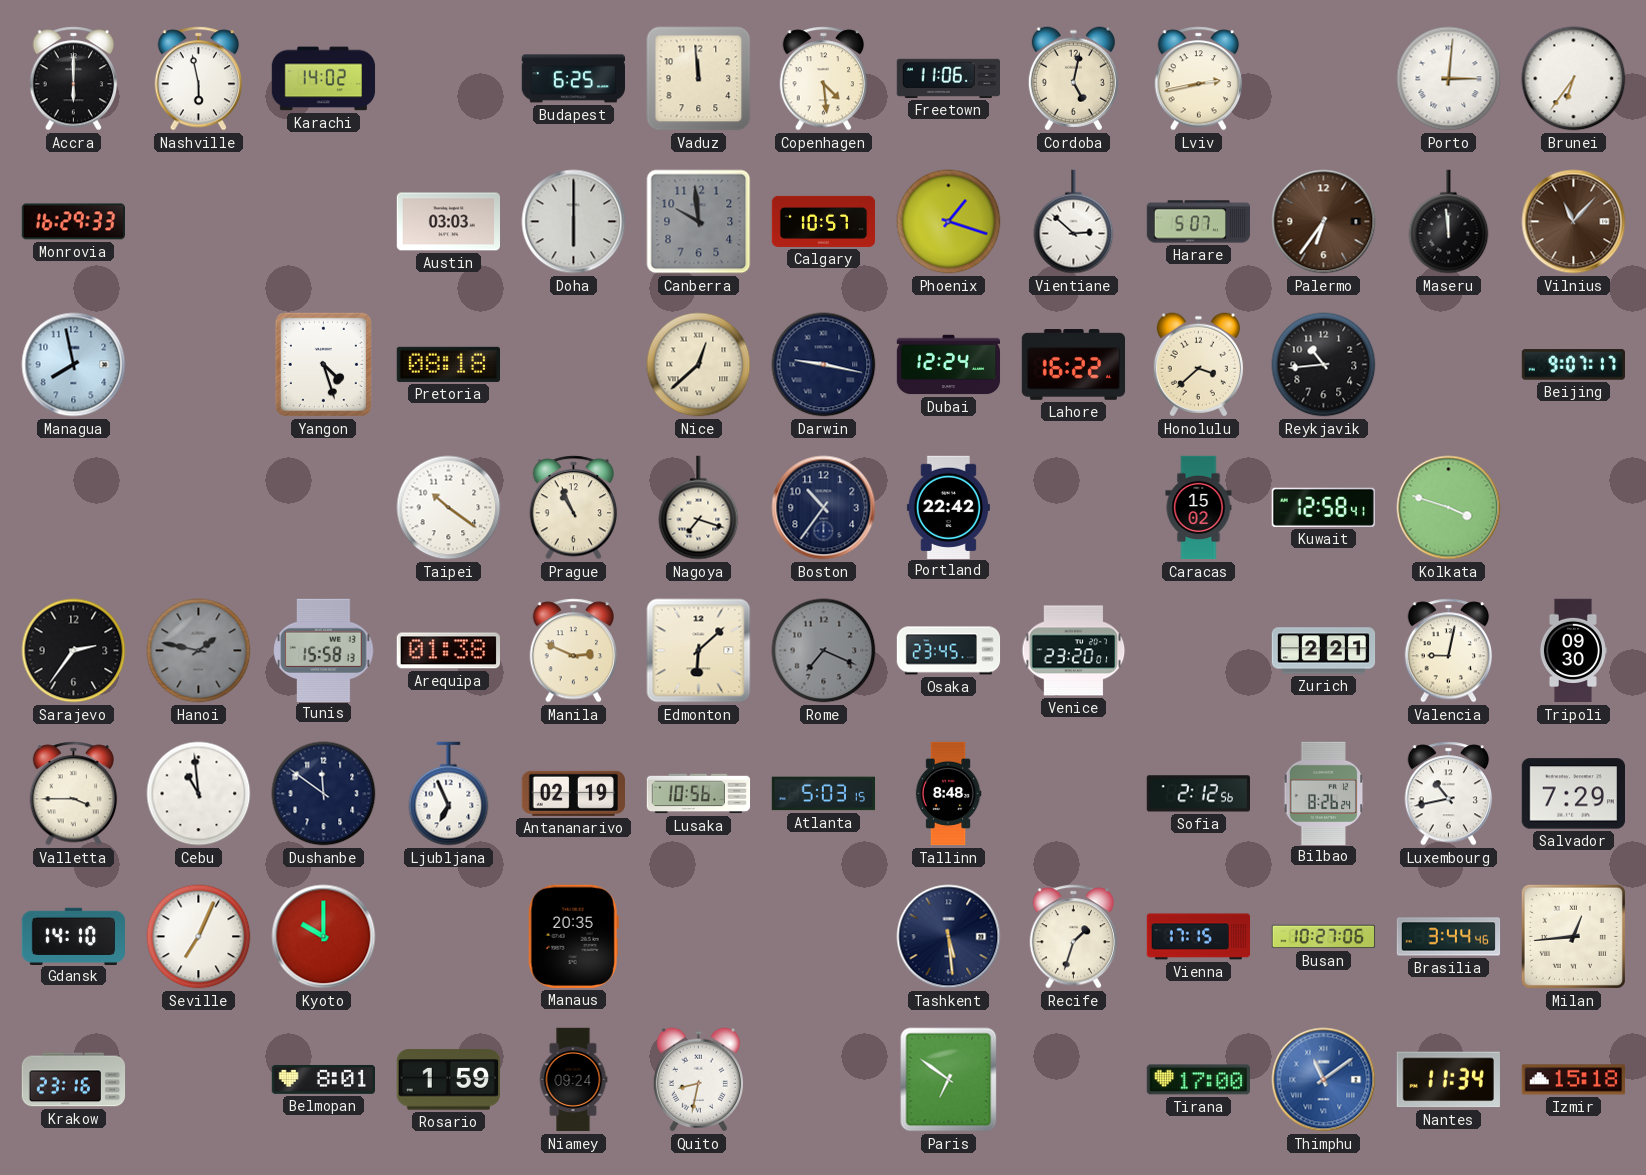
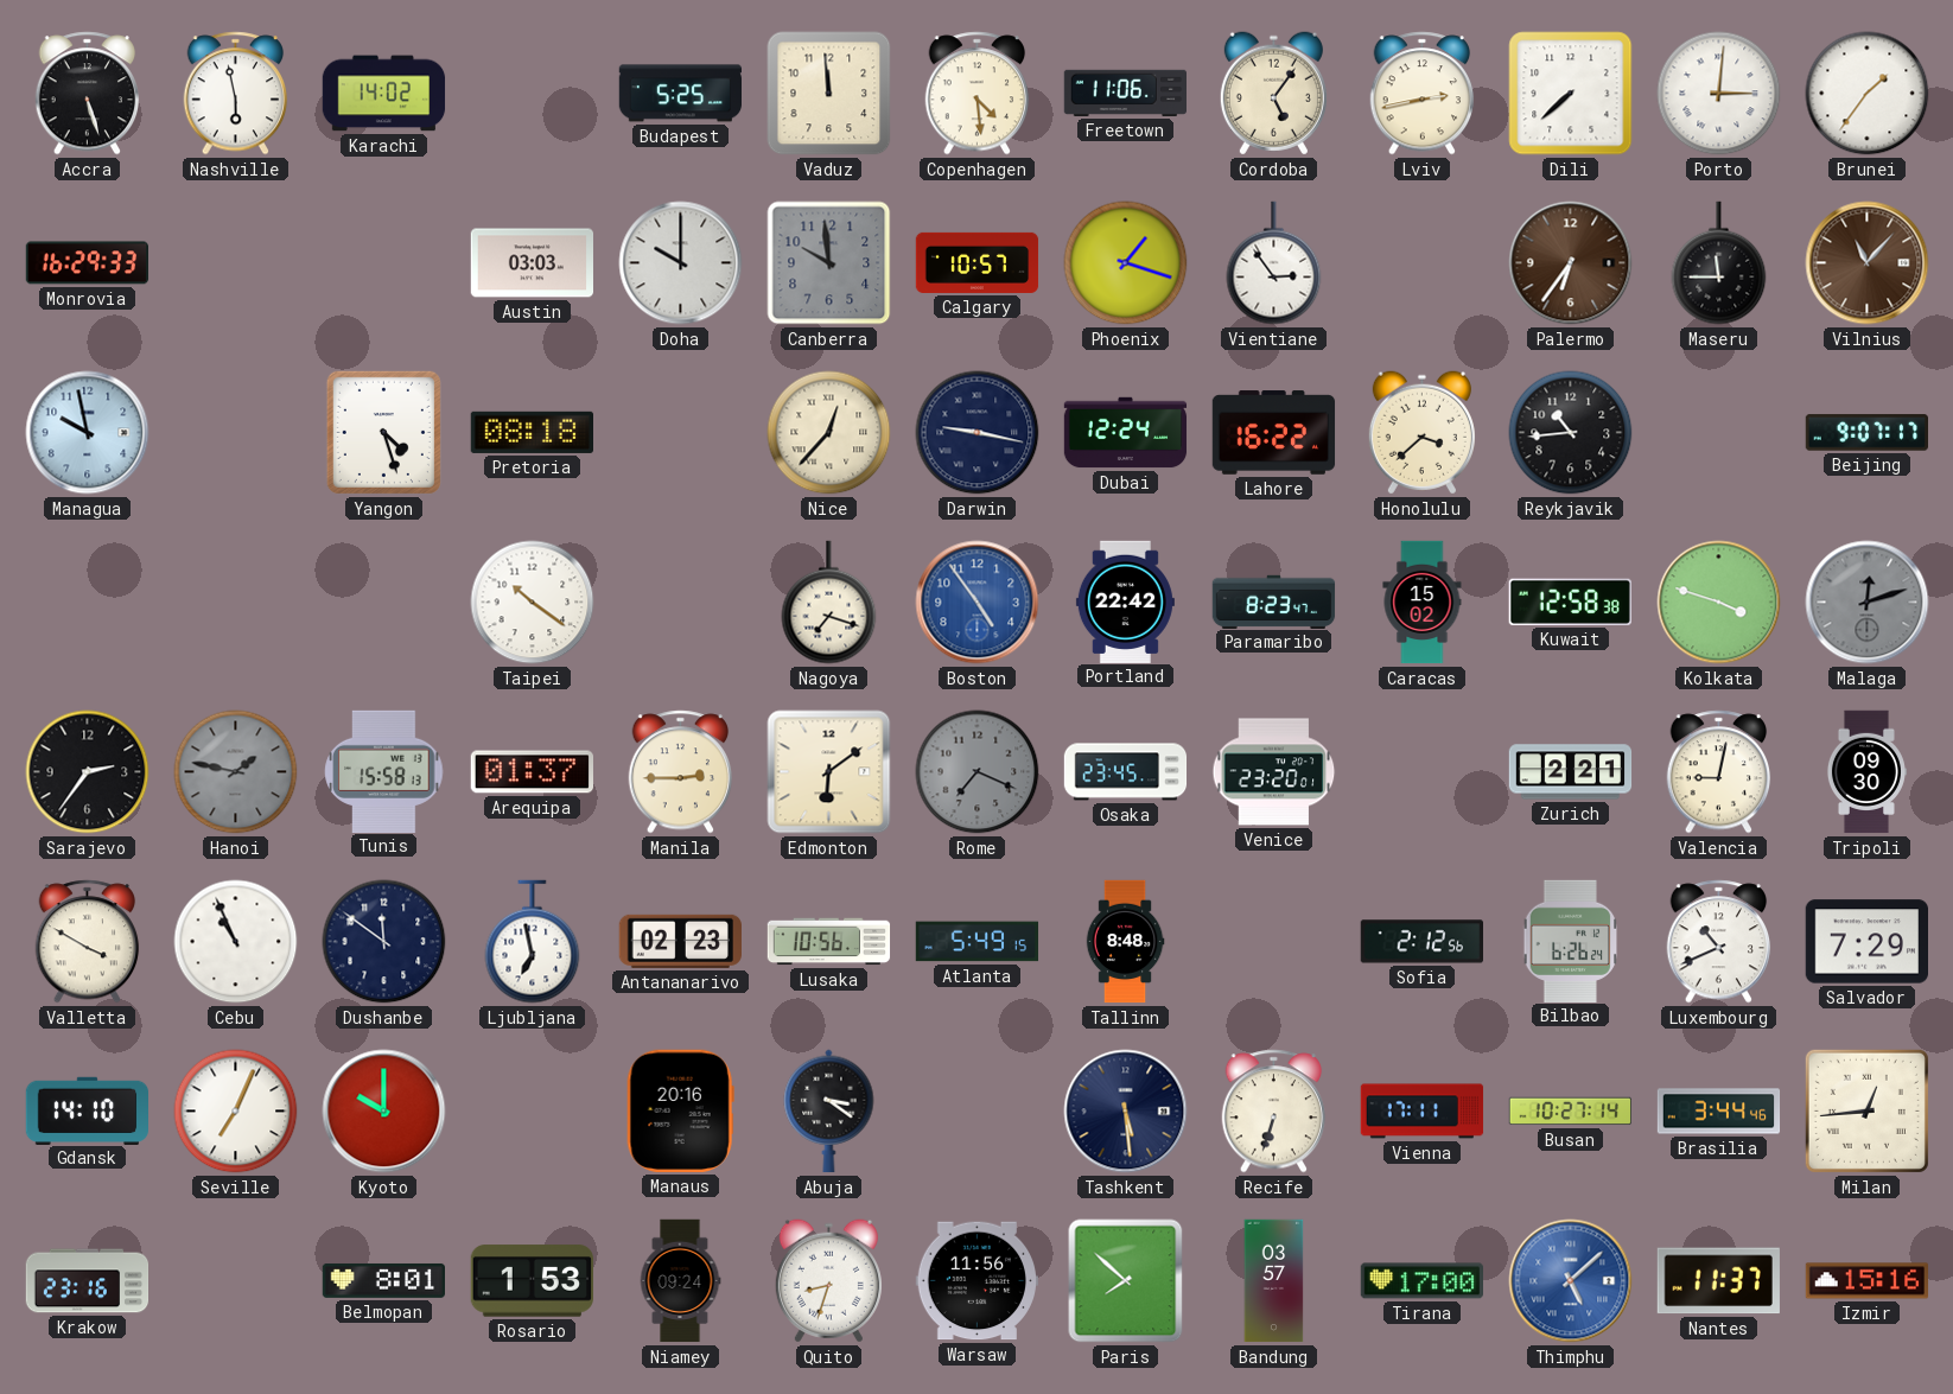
Accra: 6:00 -> 5:27 (88, 94)
Budapest: 6:25 -> 5:25 (680, 94)
Cordoba: 5:02 -> 5:06 (1273, 94)
Dili: none -> 7:38 (1571, 94)
Brunei: 6:36 -> 1:36 (1868, 94)
Doha: 6:00 -> 10:00 (681, 263)
Vientiane: 2:52 -> 2:54 (1274, 263)
Harare: 5:07 -> none (1199, 222)
Maseru: 11:59 -> 11:45 (1719, 263)
Managua: 7:58 -> 9:58 (88, 433)
Nice: 12:38 -> 12:37 (829, 433)
Prague: 10:56 -> none (574, 508)
Boston: 10:36 -> 4:54 (978, 603)
Boston dial: navy -> blue (978, 603)
Paramaribo: none -> 8:23 (1274, 601)
Kuwait: 12:58:41 -> 12:58:38 (1570, 601)
Malaga: none -> 12:12 (1868, 603)
Arequipa: 01:38 -> 01:37 (532, 772)
Manila: 2:49 -> 2:45 (681, 772)
Edmonton: 6:08 -> 6:09 (829, 772)
Valletta: 3:45 -> 3:50 (88, 942)
Cebu: 10:59 -> 10:56 (236, 942)
Ljubljana: 6:56 -> 6:58 (533, 942)
Antananarivo: 02:19 -> 02:23 (680, 941)
Atlanta: 5:03 -> 5:49 (978, 942)
Bilbao: 8:26 -> 6:26 (1571, 941)
Luxembourg: 10:43 -> 10:41 (1719, 942)
Manaus: 20:35 -> 20:16 (680, 1110)
Abuja: none -> 3:21 (829, 1112)
Recife: 1:33 -> 6:33 (1274, 1112)
Vienna: 17:15 -> 17:11 (1423, 1112)
Busan: 10:27:06 -> 10:27:14 (1570, 1112)
Rosario: 1:59 -> 1:53 (532, 1281)
Quito: 8:32 -> 8:33 (828, 1281)
Warsaw: none -> 11:56 (976, 1281)
Paris: 6:51 -> 7:52 (1126, 1281)
Bandung: none -> 03:57 (1274, 1281)
Thimphu: 11:09 -> 5:08 (1571, 1281)
Nantes: 11:34 -> 11:37 (1718, 1281)
Izmir: 15:18 -> 15:16 (1868, 1281)
